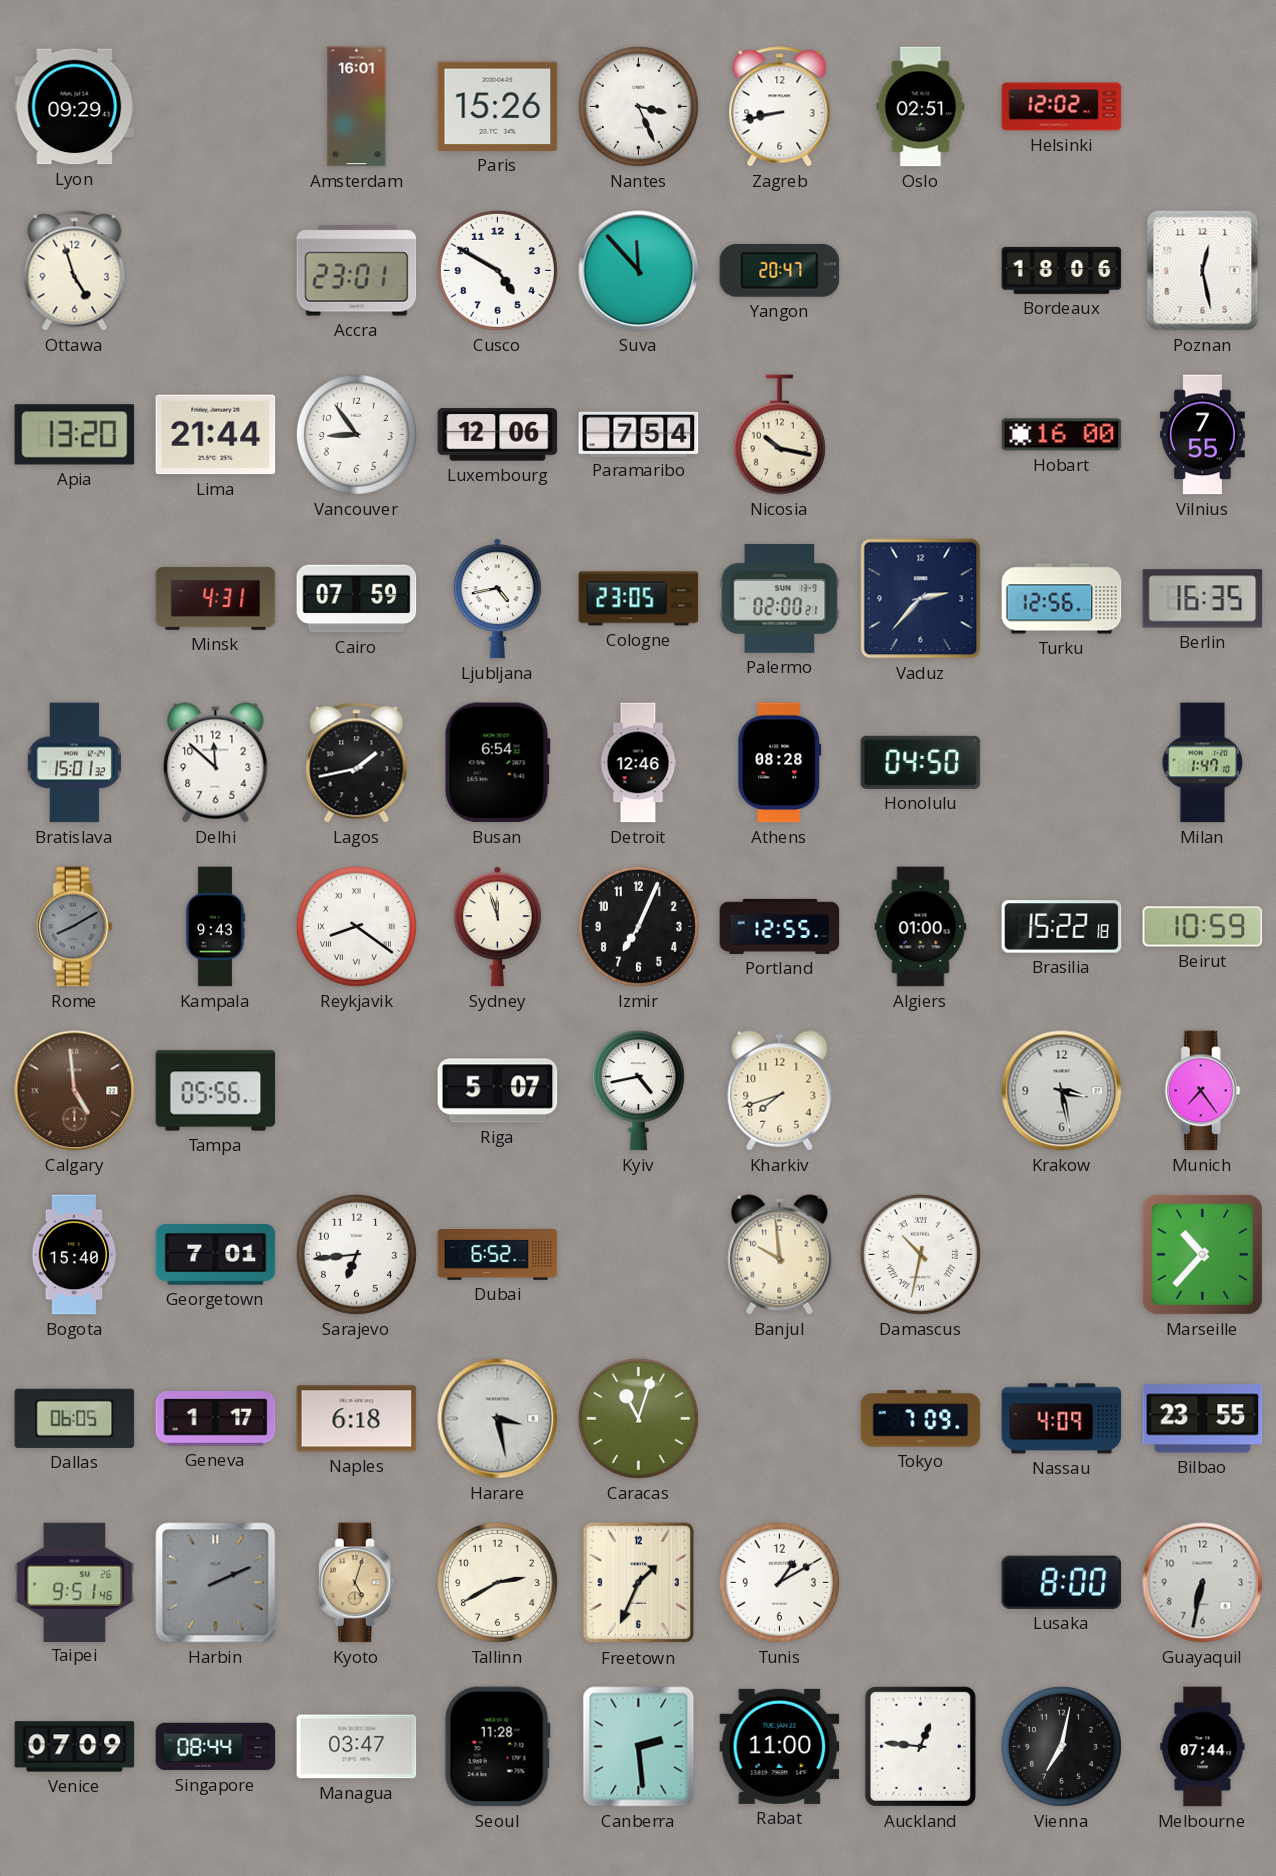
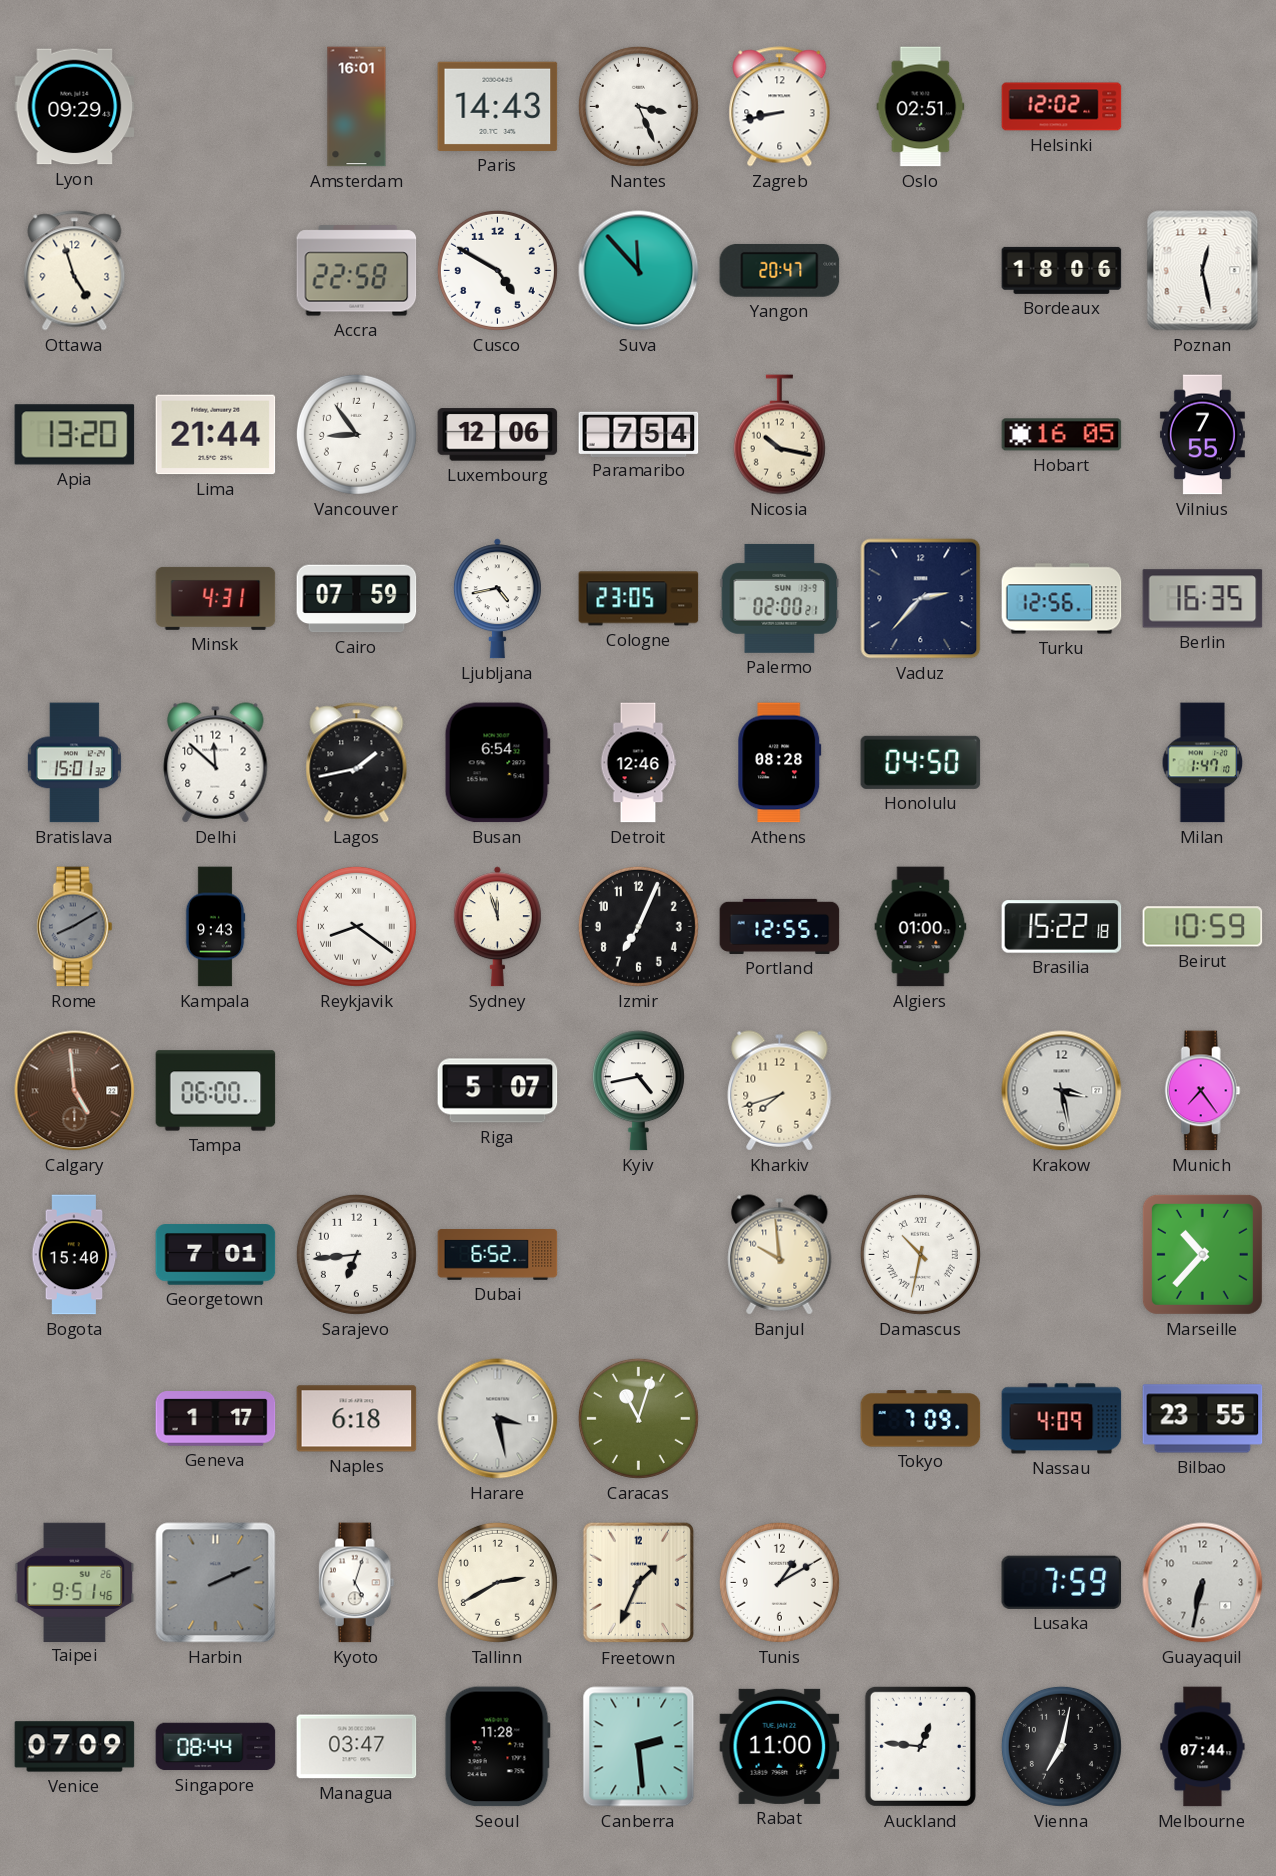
Paris: 15:26 -> 14:43 (498, 106)
Accra: 23:01 -> 22:58 (357, 271)
Hobart: 16:00 -> 16:05 (1062, 435)
Tampa: 05:56 -> 06:00 (216, 1091)
Dallas: 06:05 -> none (75, 1418)
Kyoto dial: champagne -> white (356, 1583)
Lusaka: 8:00 -> 7:59 (1062, 1582)
